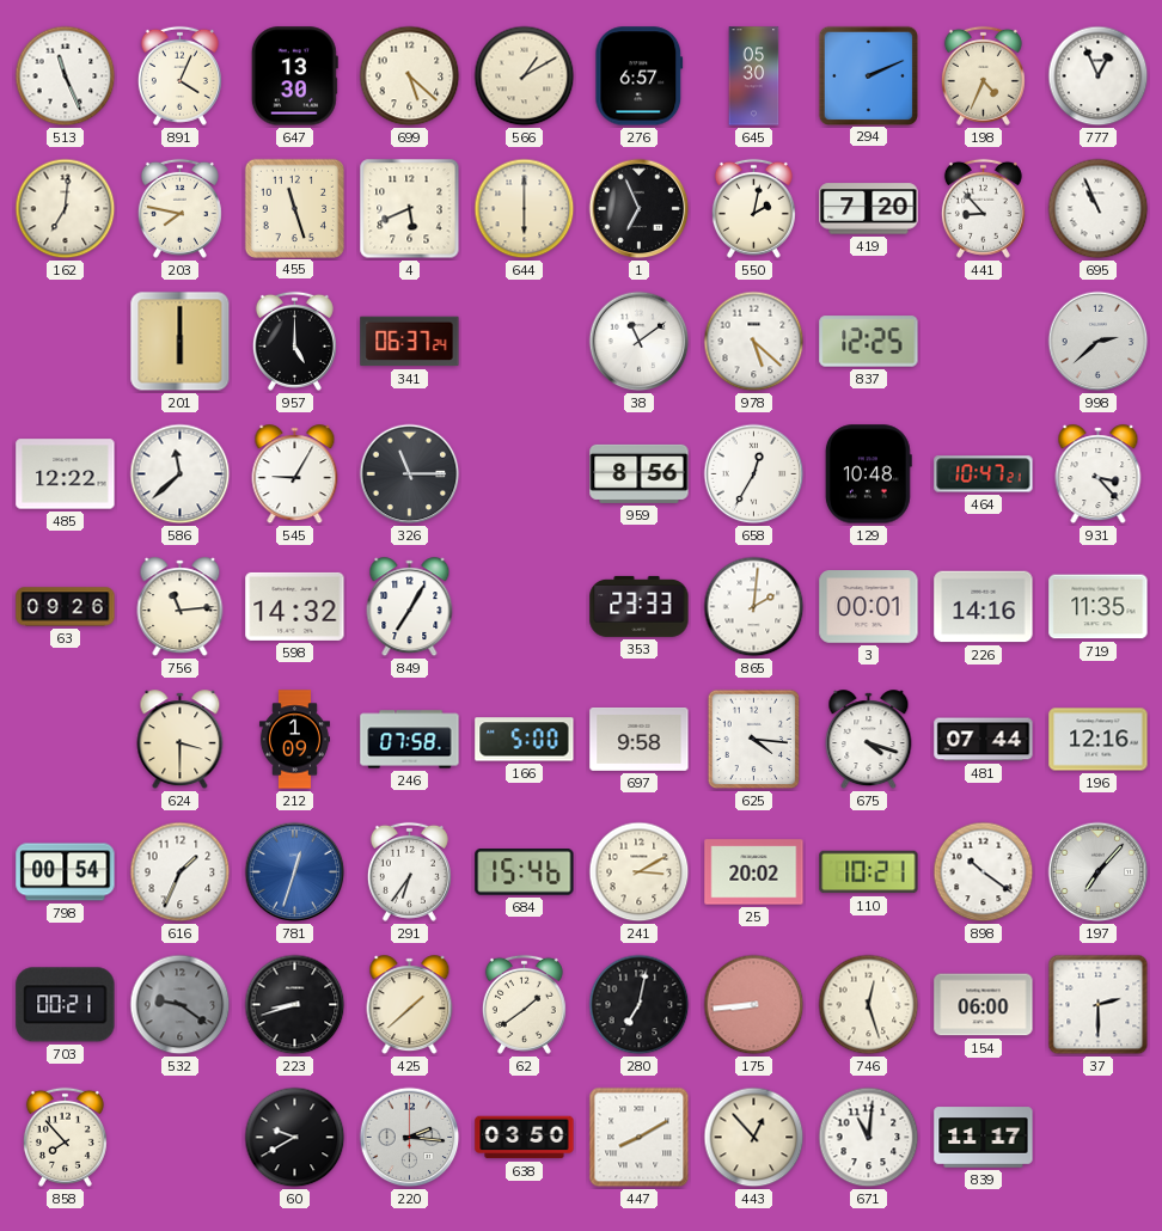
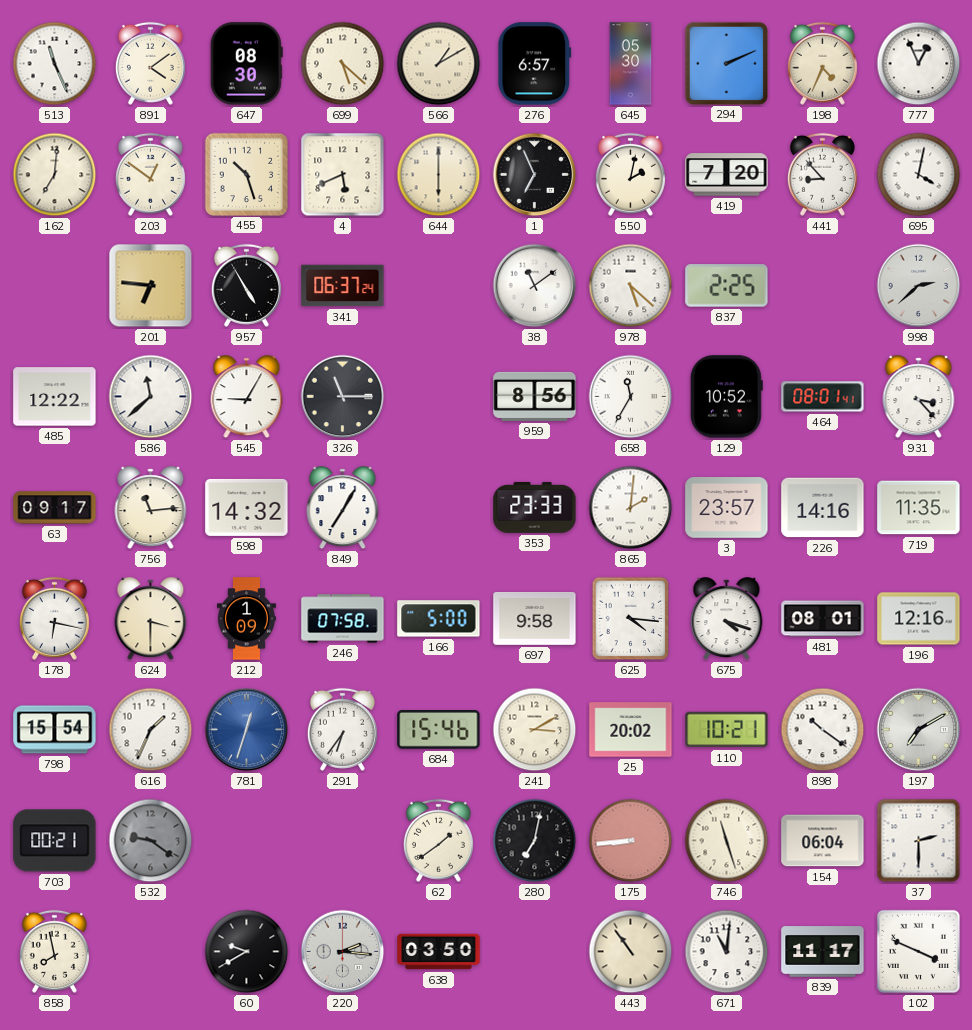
891: 4:04 -> 4:09 (150, 63)
647: 13:30 -> 08:30 (246, 64)
203: 7:47 -> 12:51 (150, 174)
455: 11:27 -> 10:27 (246, 174)
695: 10:56 -> 4:02 (919, 175)
201: 6:00 -> 6:46 (151, 286)
957: 5:00 -> 4:55 (246, 285)
837: 12:25 -> 2:25 (727, 286)
658: 12:35 -> 11:35 (631, 397)
129: 10:48 -> 10:52 (726, 397)
464: 10:47 -> 08:01 (823, 397)
63: 09:26 -> 09:17 (55, 508)
3: 00:01 -> 23:57 (727, 508)
178: none -> 6:17 (54, 618)
481: 07:44 -> 08:01 (823, 619)
798: 00:54 -> 15:54 (55, 730)
197: 7:07 -> 7:10 (919, 730)
223: 8:42 -> none (295, 1005)
425: 1:38 -> none (410, 1005)
746: 12:27 -> 11:27 (727, 841)
154: 06:00 -> 06:04 (823, 841)
858: 7:53 -> 7:58 (54, 951)
447: 8:10 -> none (640, 1138)
443: 12:53 -> 10:54 (631, 952)
102: none -> 3:49 (918, 951)
